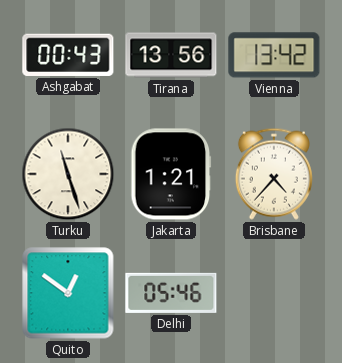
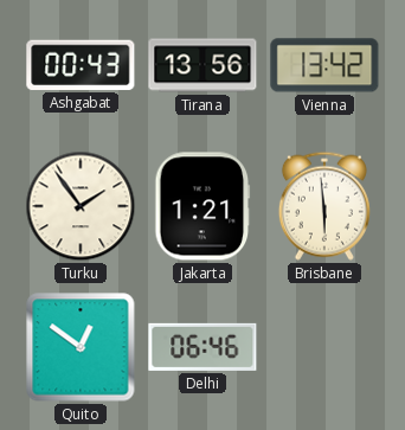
Turku: 11:27 -> 1:54 (81, 206)
Brisbane: 4:37 -> 5:59 (324, 206)
Delhi: 05:46 -> 06:46 (202, 347)
